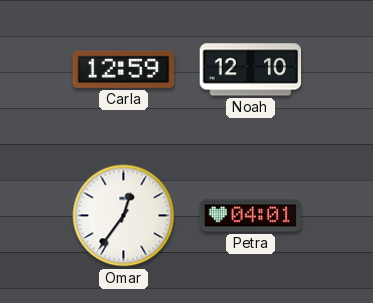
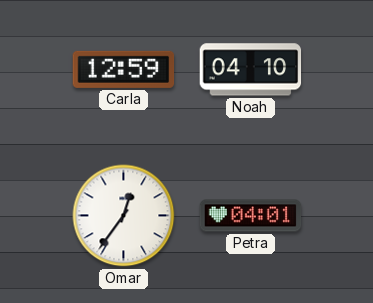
Noah: 12:10 -> 04:10 (251, 70)
